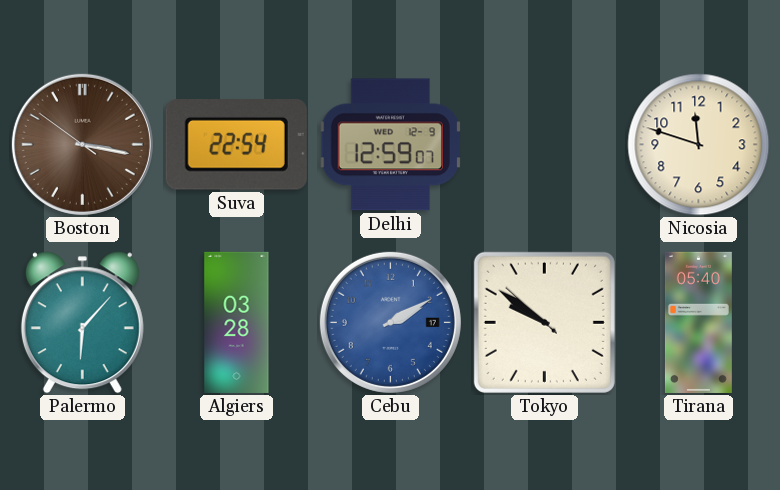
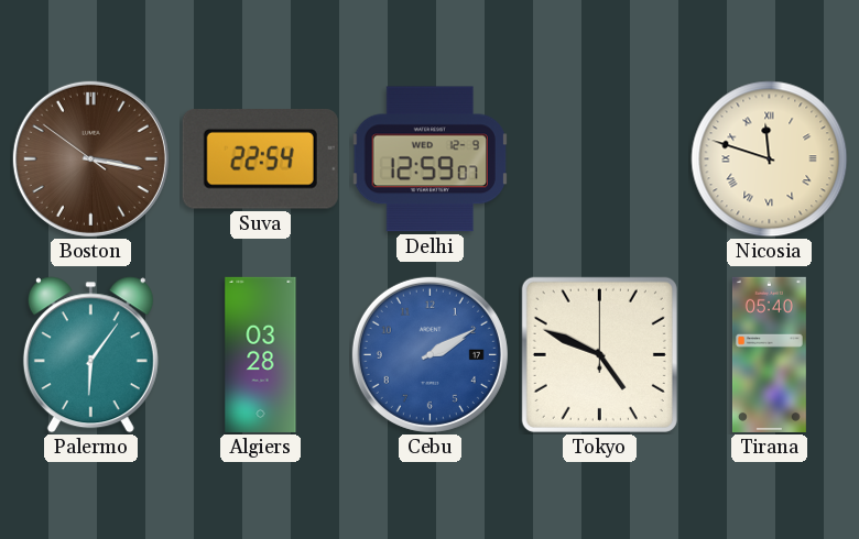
Nicosia numerals: Arabic -> Roman (770, 159)
Palermo: 6:07 -> 6:06 (90, 355)
Tokyo: 9:50 -> 4:49 (599, 354)
